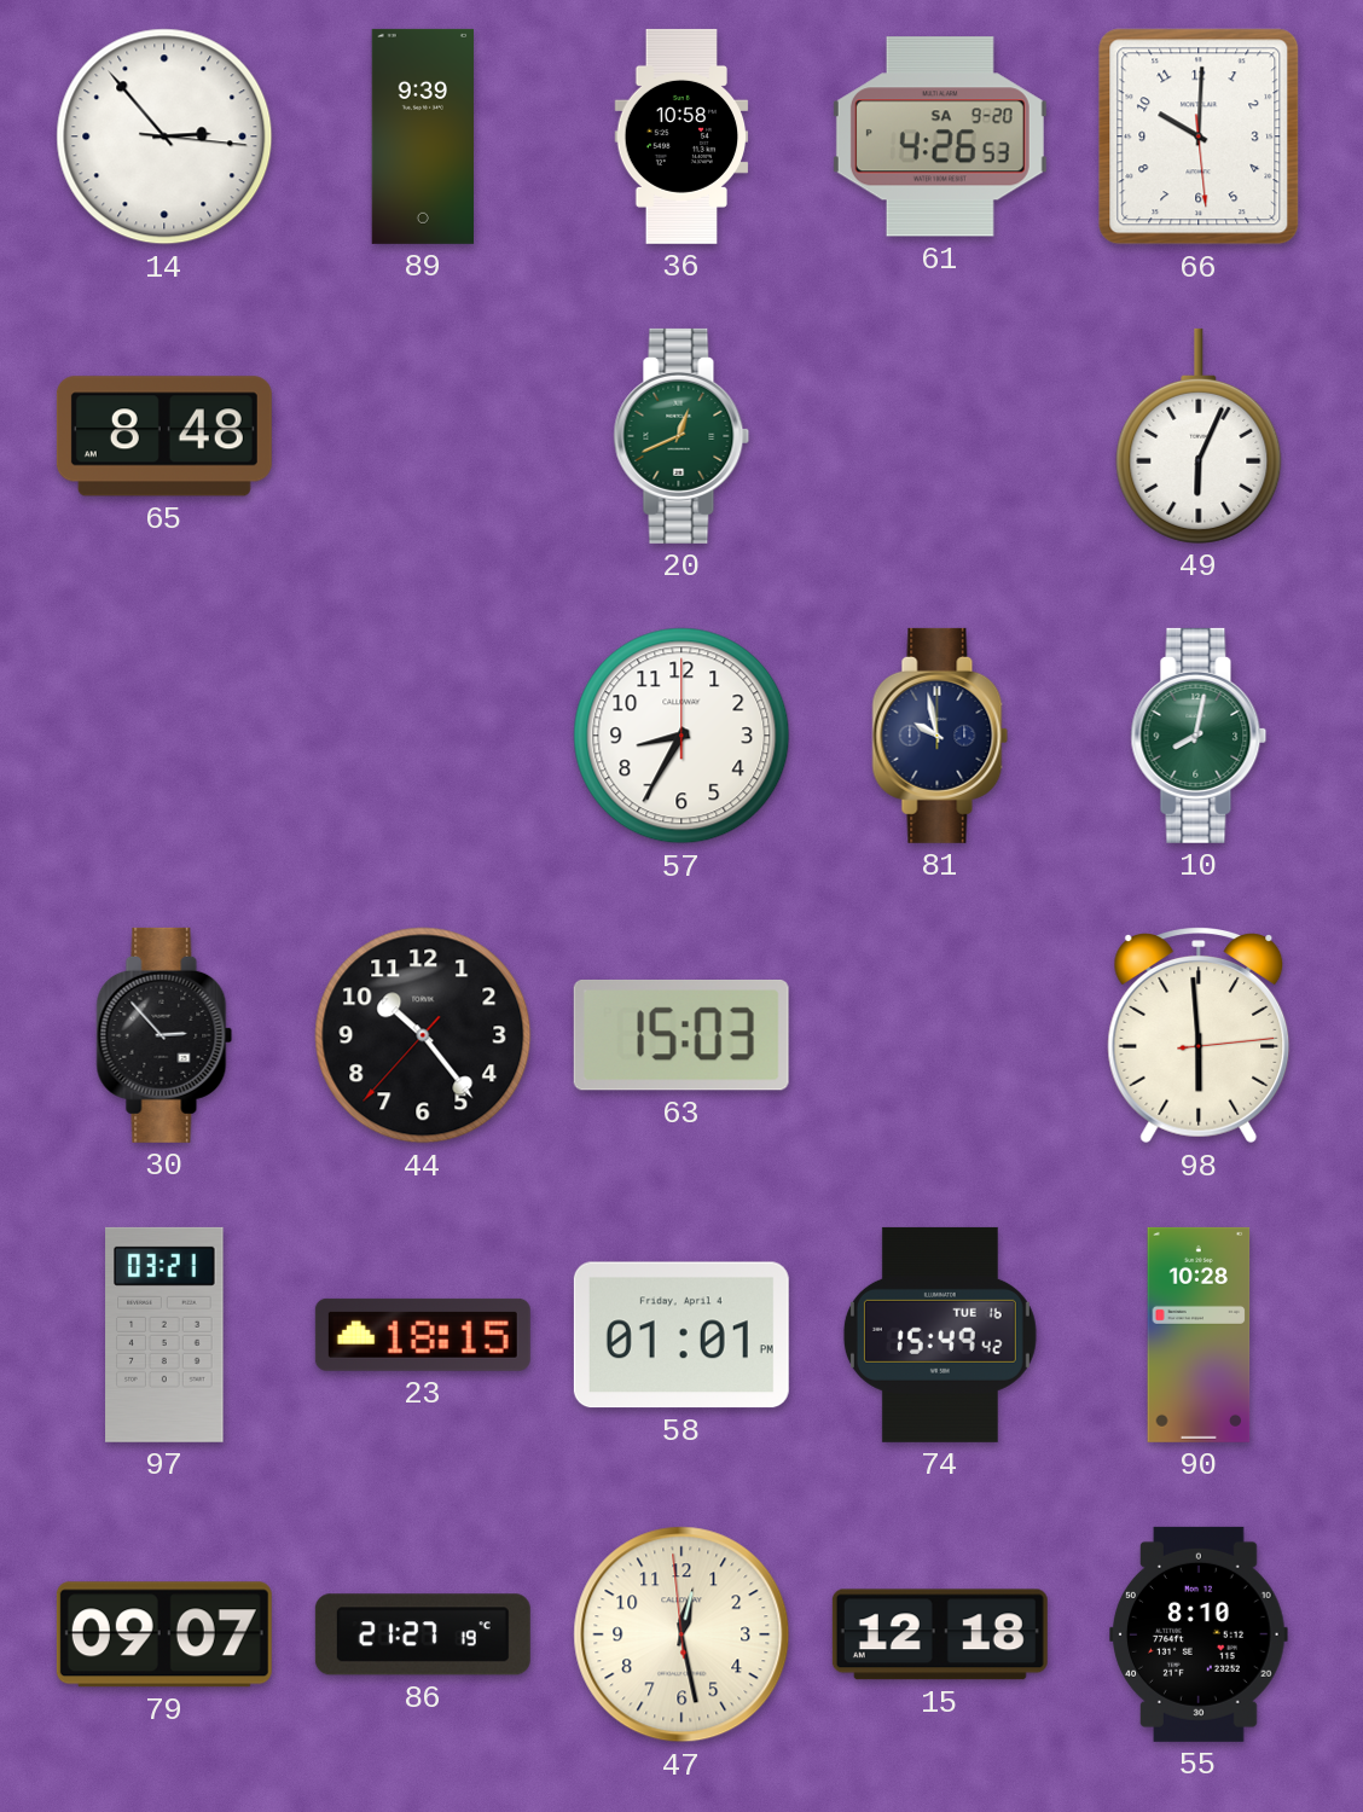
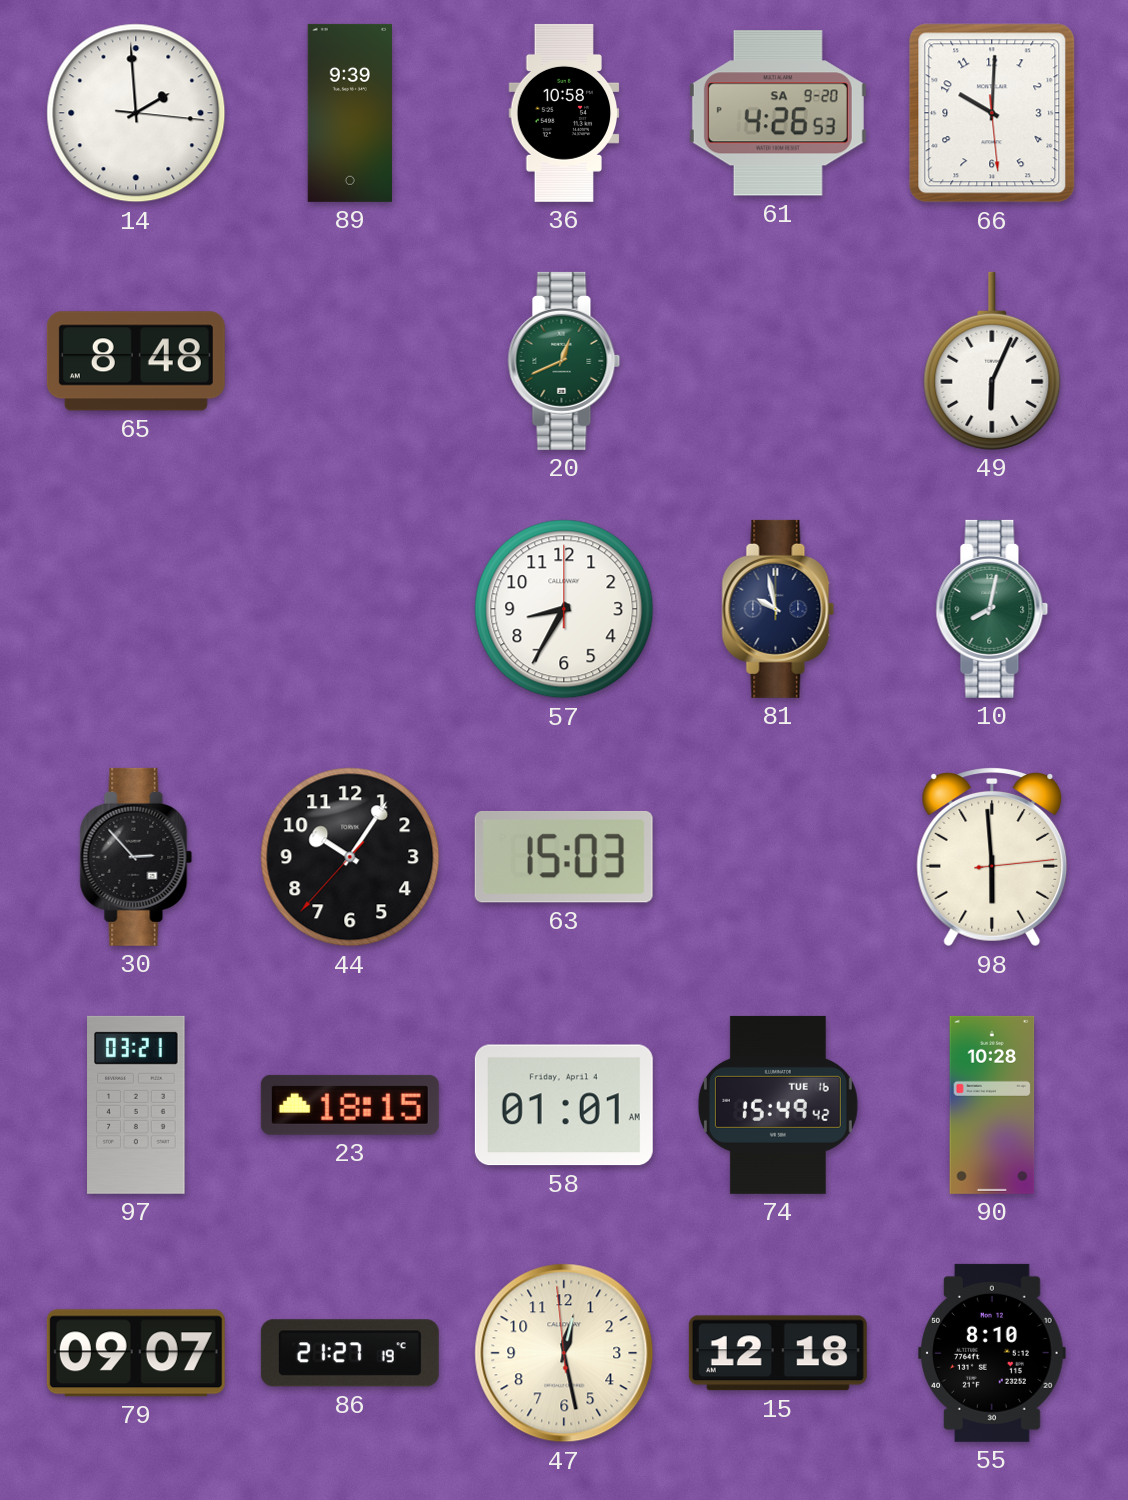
14: 2:53 -> 1:59 (136, 113)
44: 10:23 -> 10:05 (350, 857)
58: 01:01 PM -> 01:01 AM (564, 1105)
